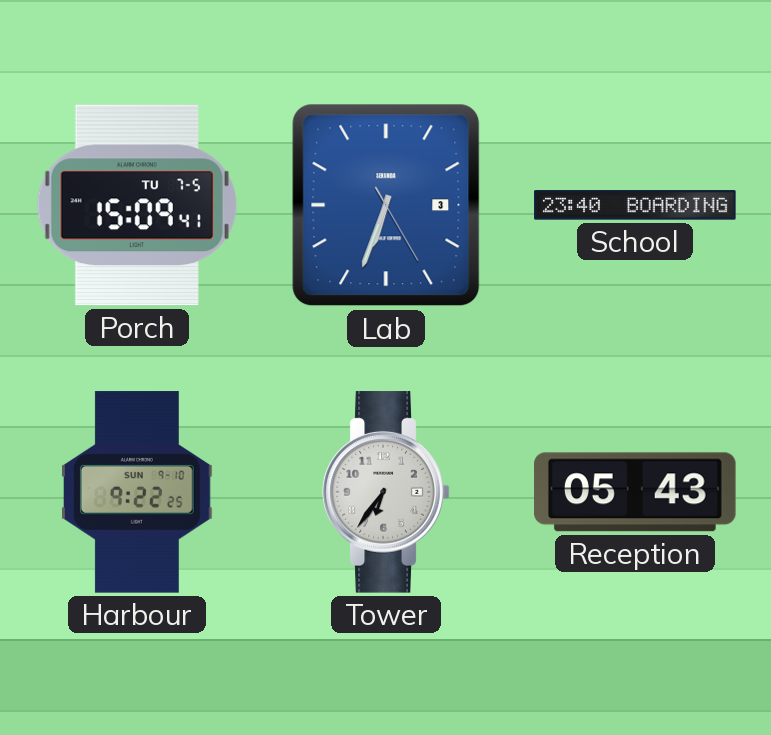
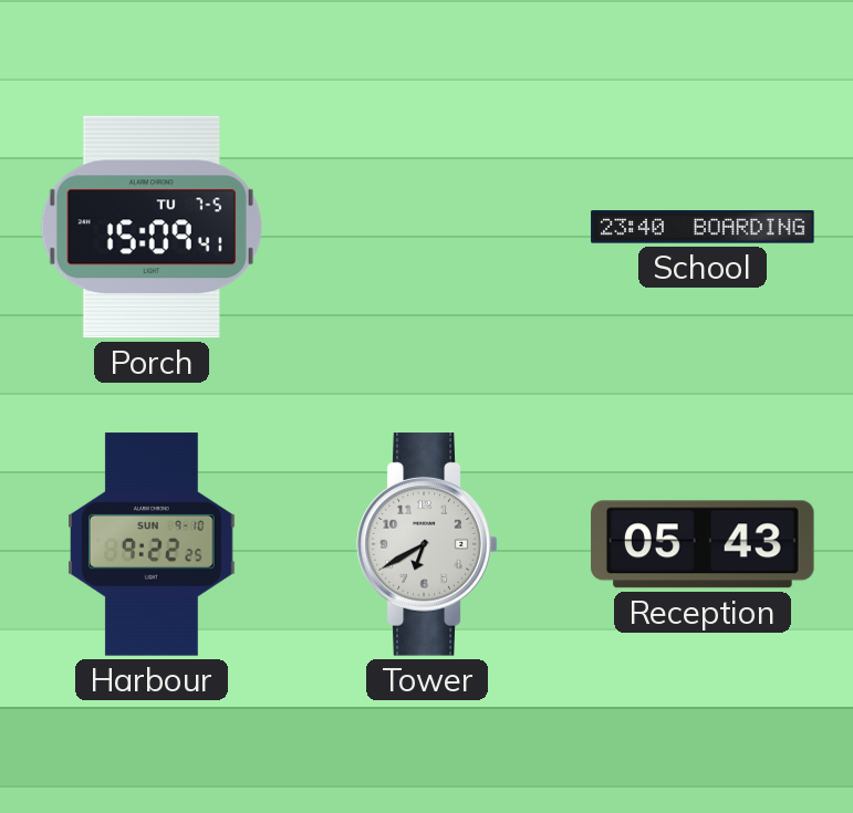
Lab: 6:33 -> none (386, 205)
Tower: 6:36 -> 6:40 (427, 544)
